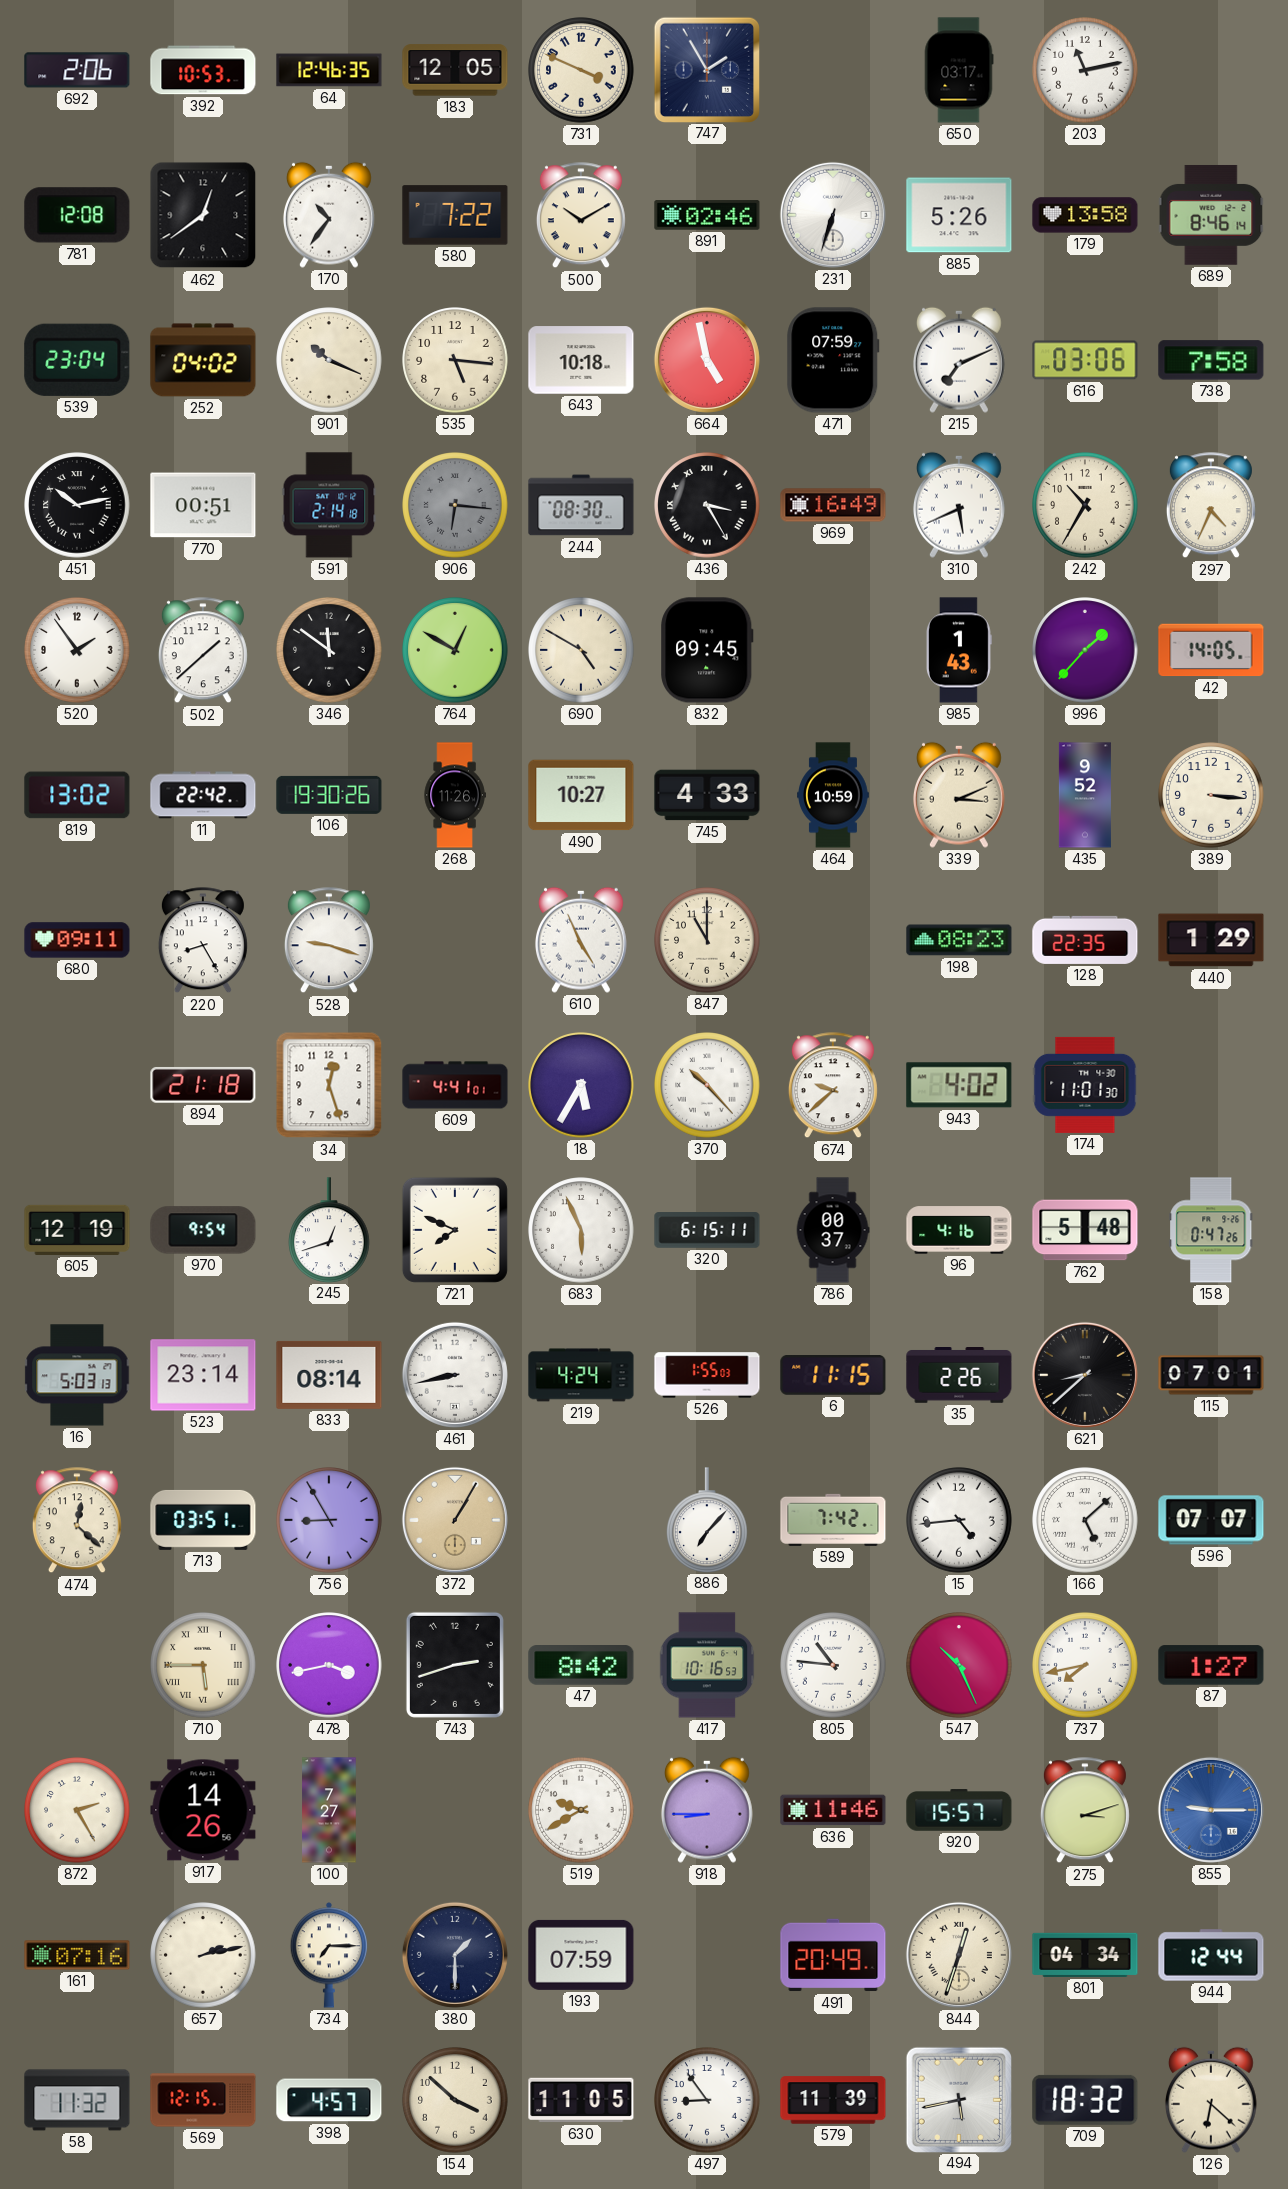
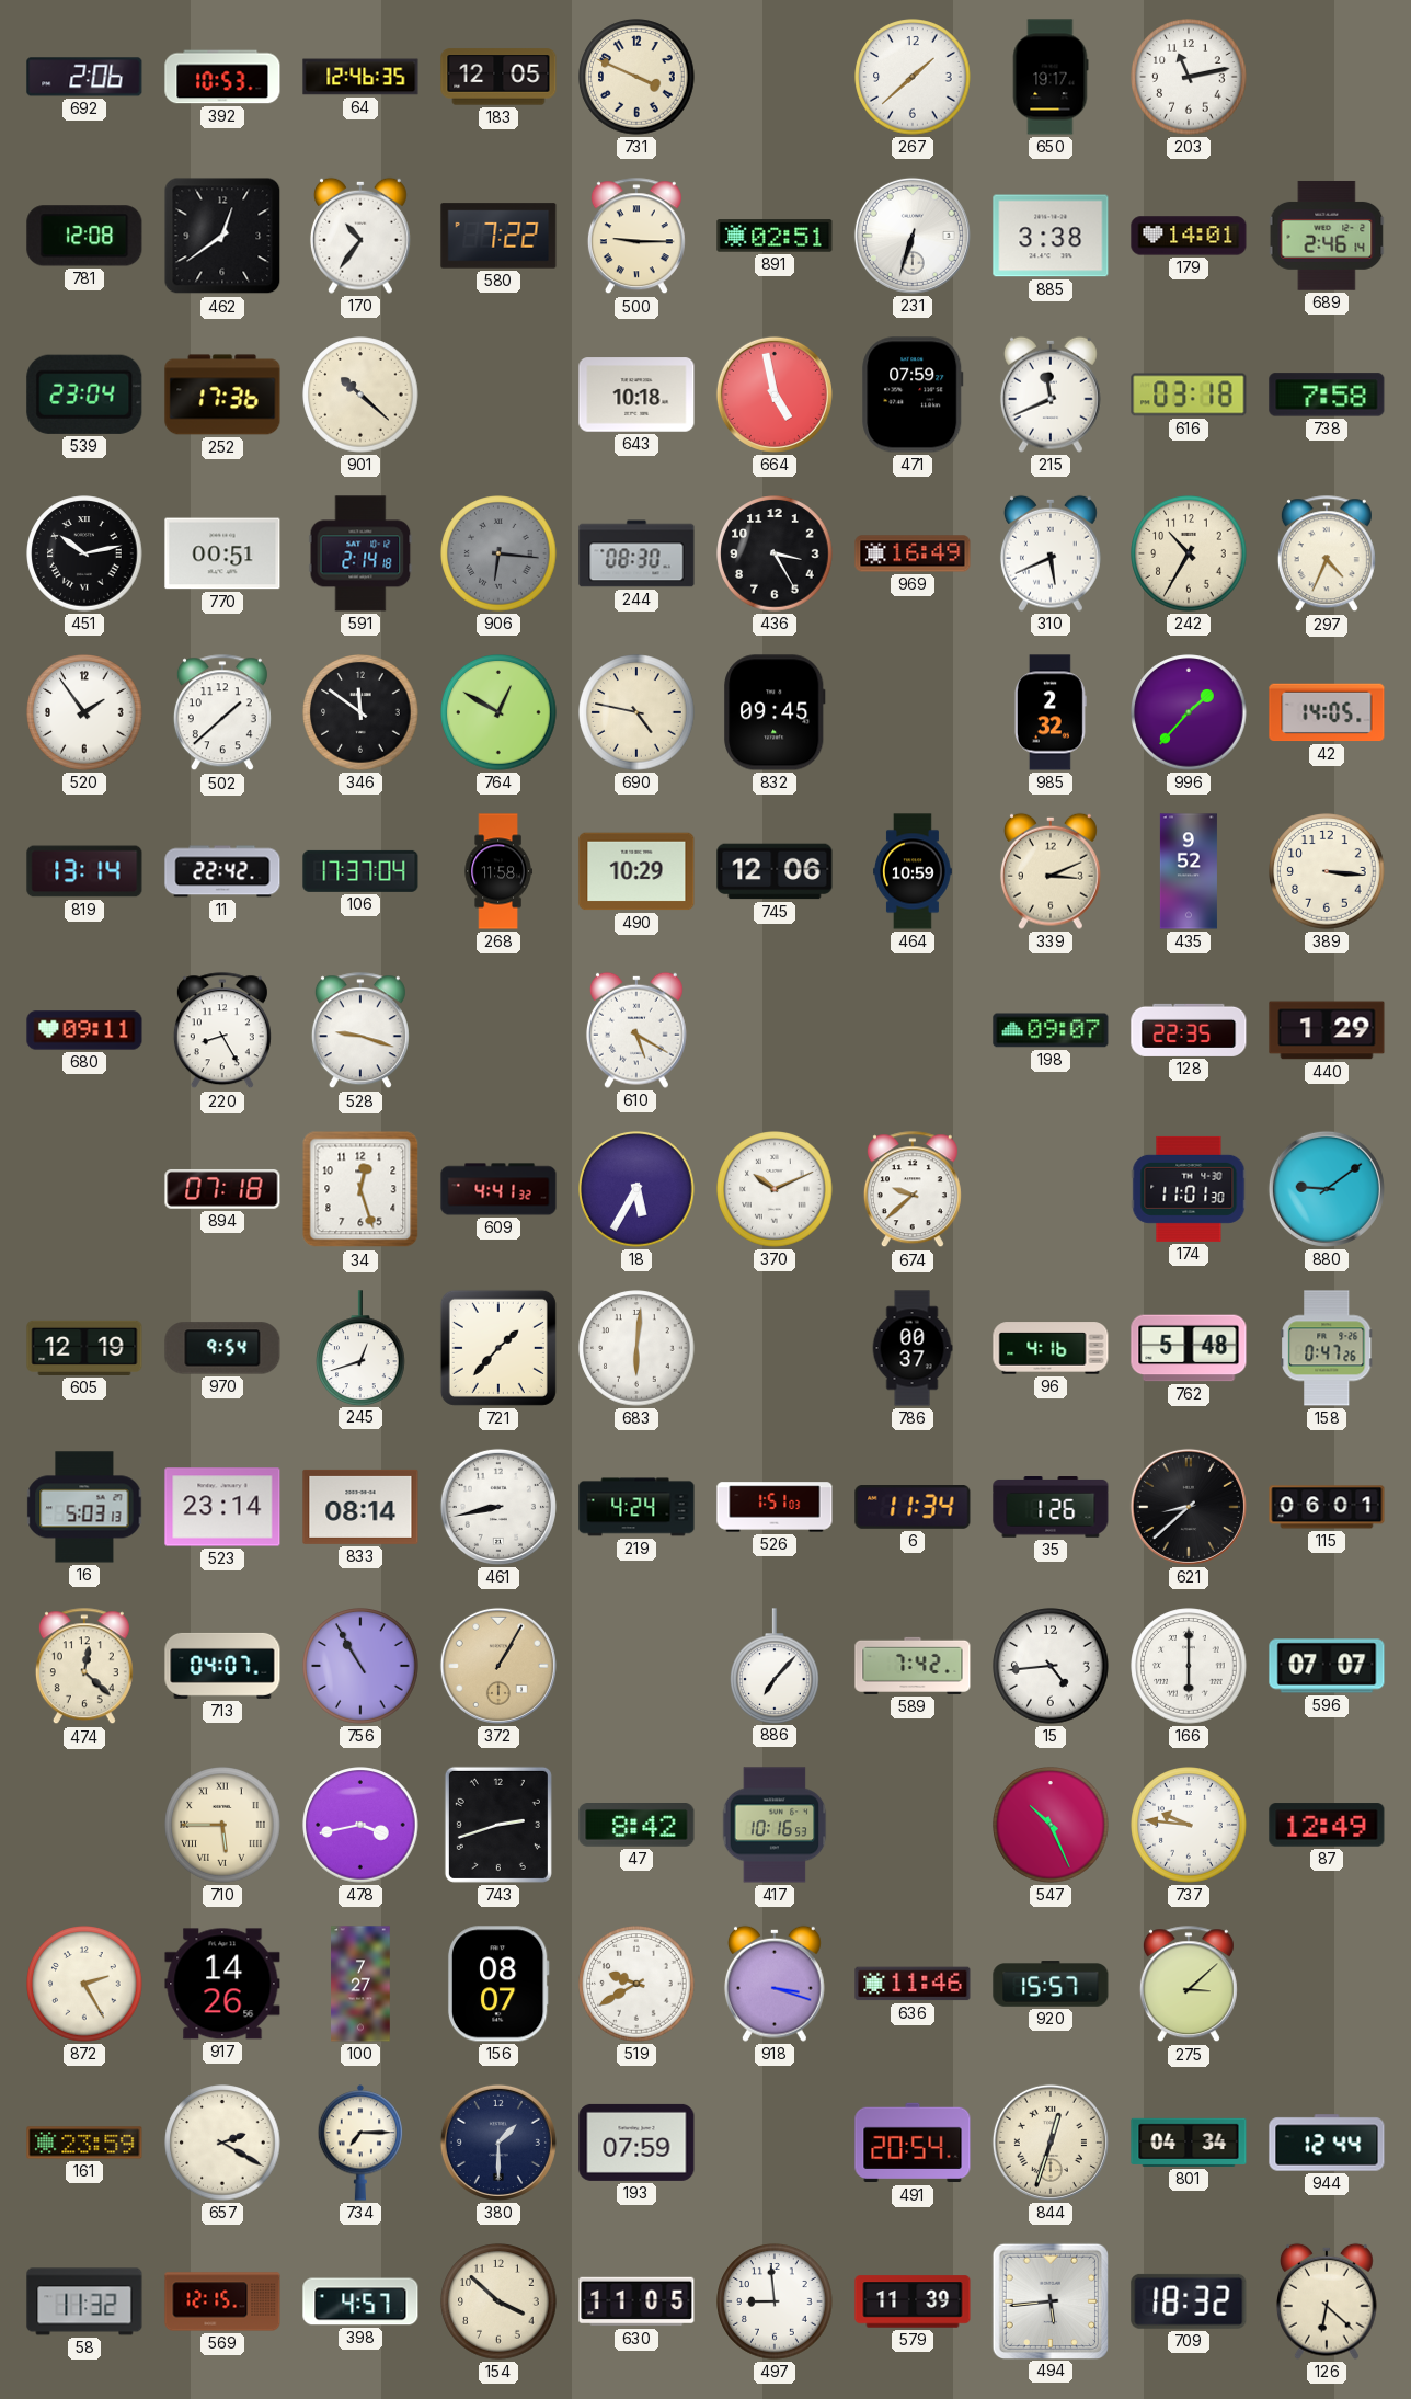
747: 1:55 -> none (706, 69)
267: none -> 1:38 (913, 77)
650: 03:17 -> 19:17 (1051, 77)
500: 10:10 -> 9:15 (636, 237)
891: 02:46 -> 02:51 (775, 236)
885: 5:26 -> 3:38 (1051, 236)
179: 13:58 -> 14:01 (1189, 236)
689: 8:46 -> 2:46 (1327, 236)
252: 04:02 -> 17:36 (222, 395)
901: 10:19 -> 10:22 (360, 395)
535: 5:16 -> none (455, 360)
215: 7:11 -> 11:41 (1051, 395)
616: 03:06 -> 03:18 (1189, 395)
436 numerals: Roman -> Arabic (775, 553)
690: 4:50 -> 4:47 (636, 712)
985: 1:43 -> 2:32 (1051, 712)
819: 13:02 -> 13:14 (84, 871)
106: 19:30 -> 17:37 (360, 871)
268: 11:26 -> 11:58 (498, 871)
490: 10:27 -> 10:29 (636, 871)
745: 4:33 -> 12:06 (775, 871)
610: 4:56 -> 5:20 (636, 1030)
847: 11:00 -> none (707, 940)
198: 08:23 -> 09:07 (1051, 1030)
894: 21:18 -> 07:18 (222, 1189)
609: 4:41:01 -> 4:41:32 (498, 1189)
370: 10:23 -> 10:11 (775, 1189)
943: 4:02 -> none (959, 1085)
880: none -> 9:09 (1327, 1189)
721: 7:49 -> 1:37 (498, 1348)
683: 5:56 -> 6:01 (636, 1348)
320: 6:15 -> none (707, 1230)
526: 1:55 -> 1:51 (775, 1507)
6: 11:15 -> 11:34 (913, 1508)
35: 2:26 -> 1:26 (1051, 1508)
115: 07:01 -> 06:01 (1327, 1507)
713: 03:51 -> 04:07 (222, 1666)
756: 8:55 -> 10:55 (360, 1666)
166: 5:08 -> 6:00 (1189, 1666)
805: 10:46 -> none (833, 1665)
737: 7:43 -> 9:46 (1189, 1825)
87: 1:27 -> 12:49 (1327, 1825)
156: none -> 08:07 (498, 1984)
918: 8:45 -> 3:18 (775, 1984)
275: 3:12 -> 3:08 (1189, 1985)
855: 9:15 -> none (1211, 1810)
161: 07:16 -> 23:59 (84, 2143)
657: 2:13 -> 2:20 (222, 2143)
491: 20:49 -> 20:54 (913, 2143)
497: 8:54 -> 8:59 (775, 2301)
494: 5:43 -> 5:44 (1049, 2300)
